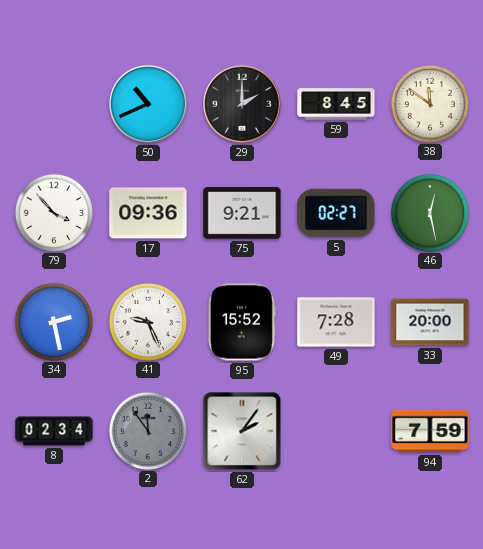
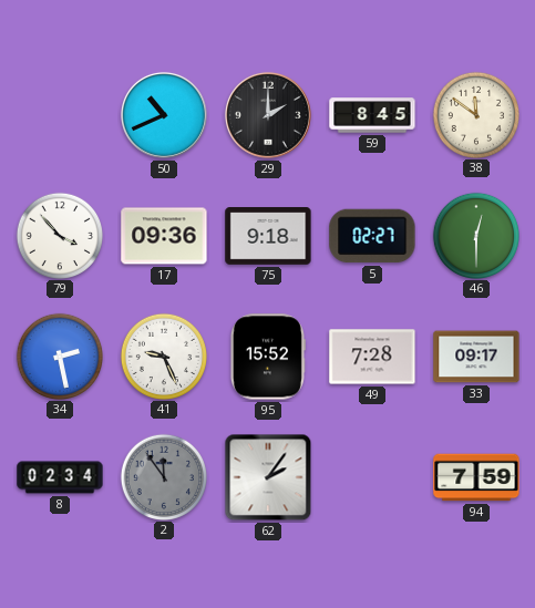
75: 9:21 -> 9:18 (268, 237)
46: 12:28 -> 12:30 (475, 235)
33: 20:00 -> 09:17 (476, 357)
